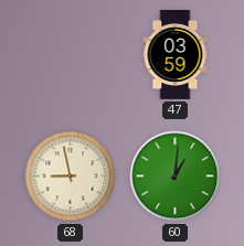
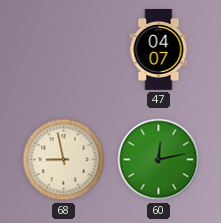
47: 03:59 -> 04:07 (159, 50)
60: 1:01 -> 12:13 (159, 160)
